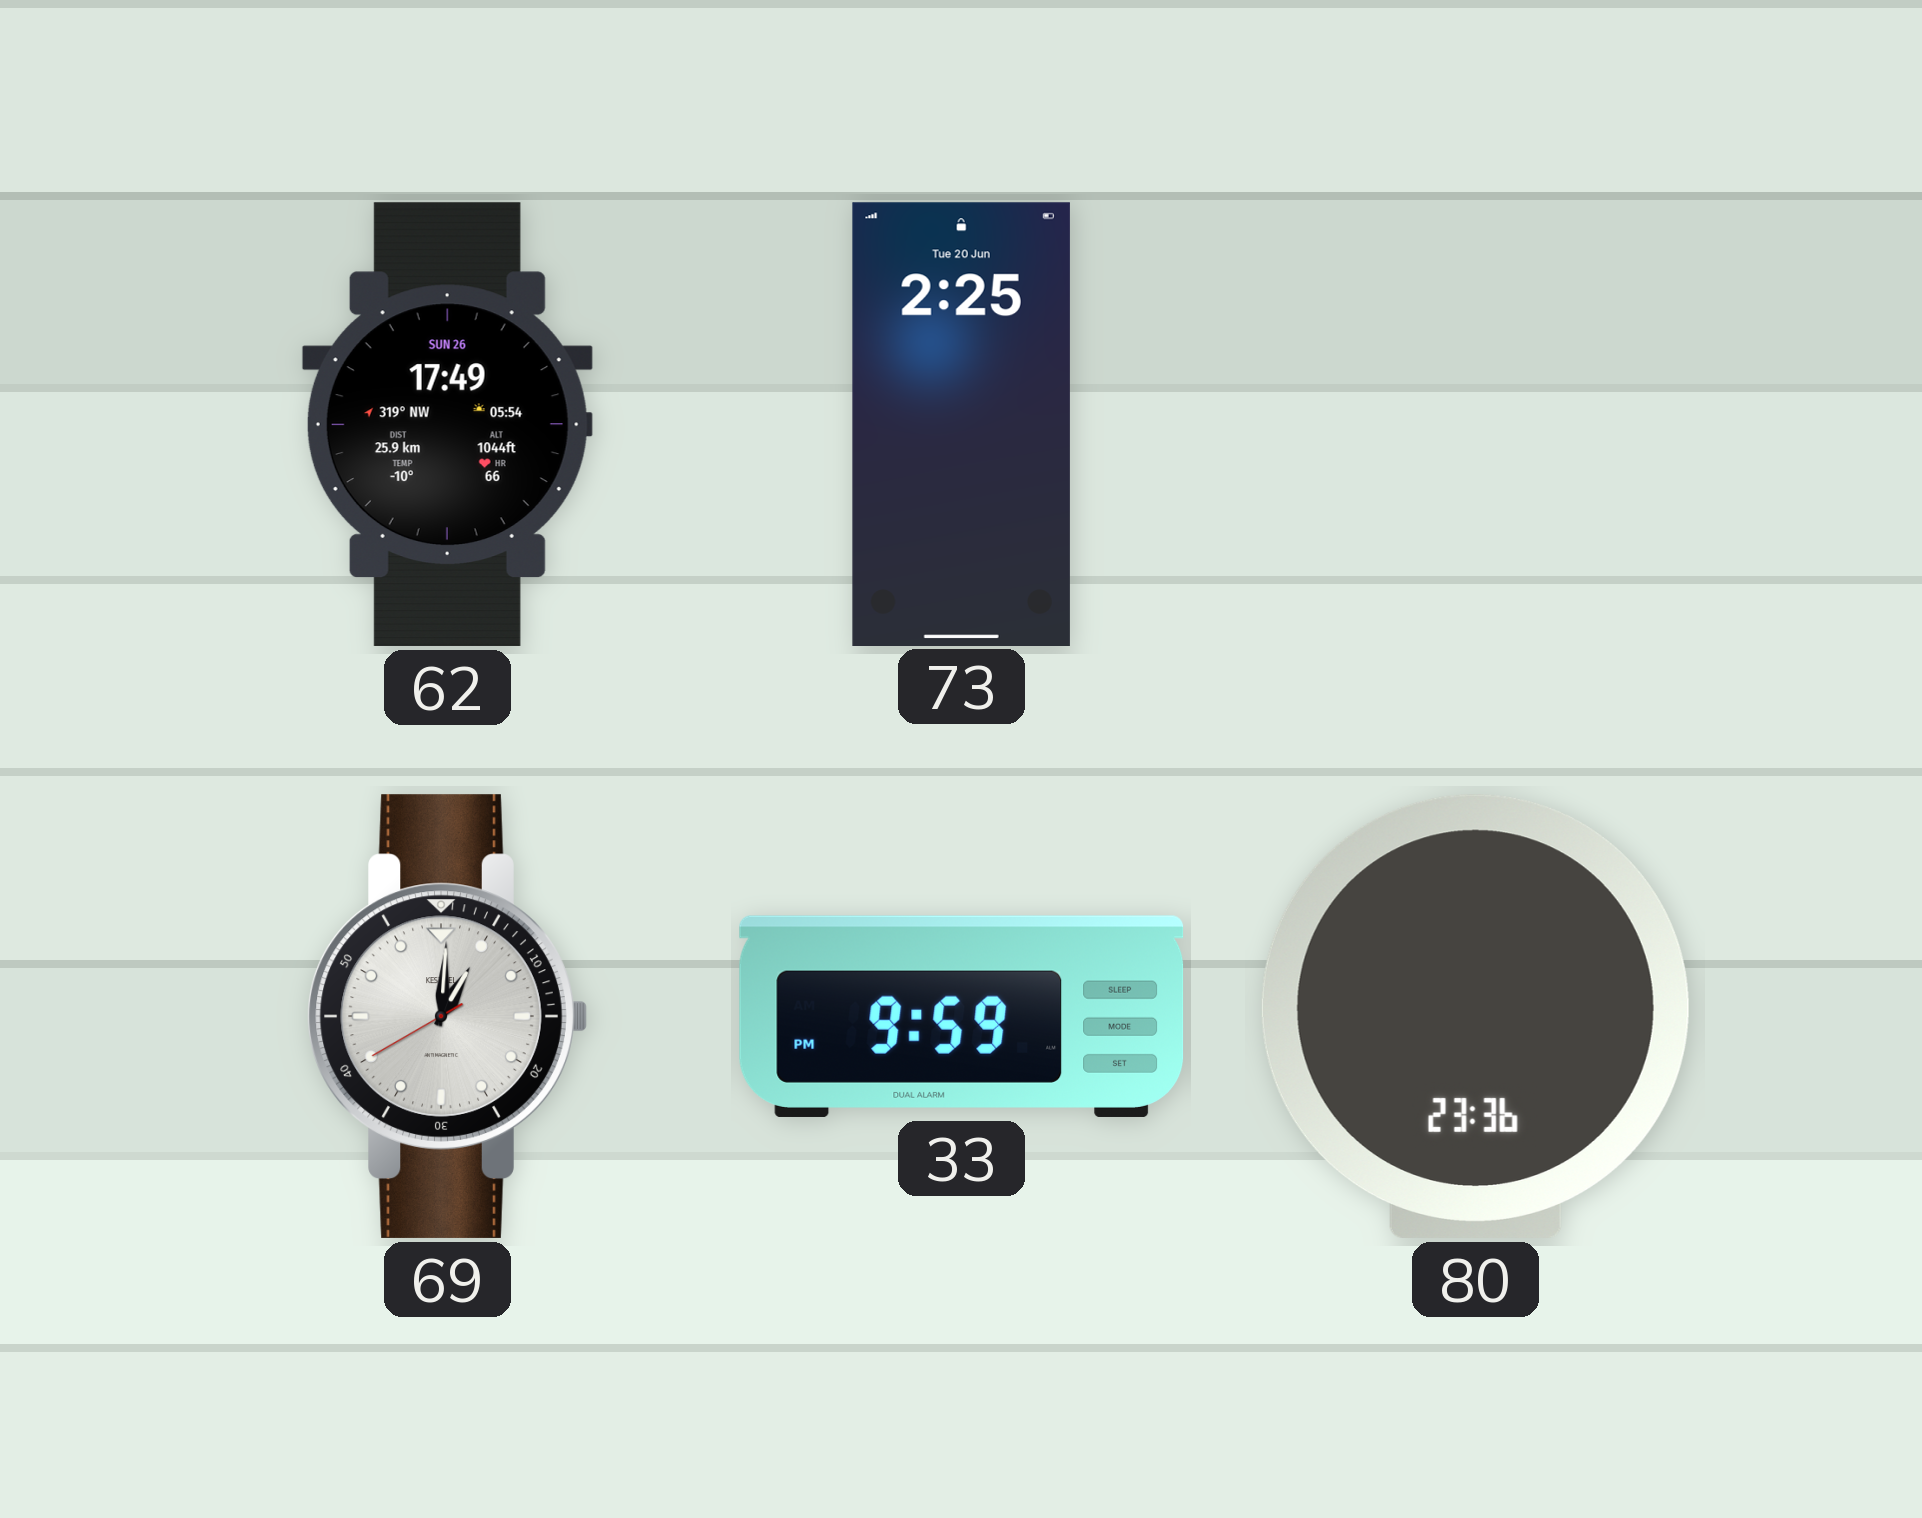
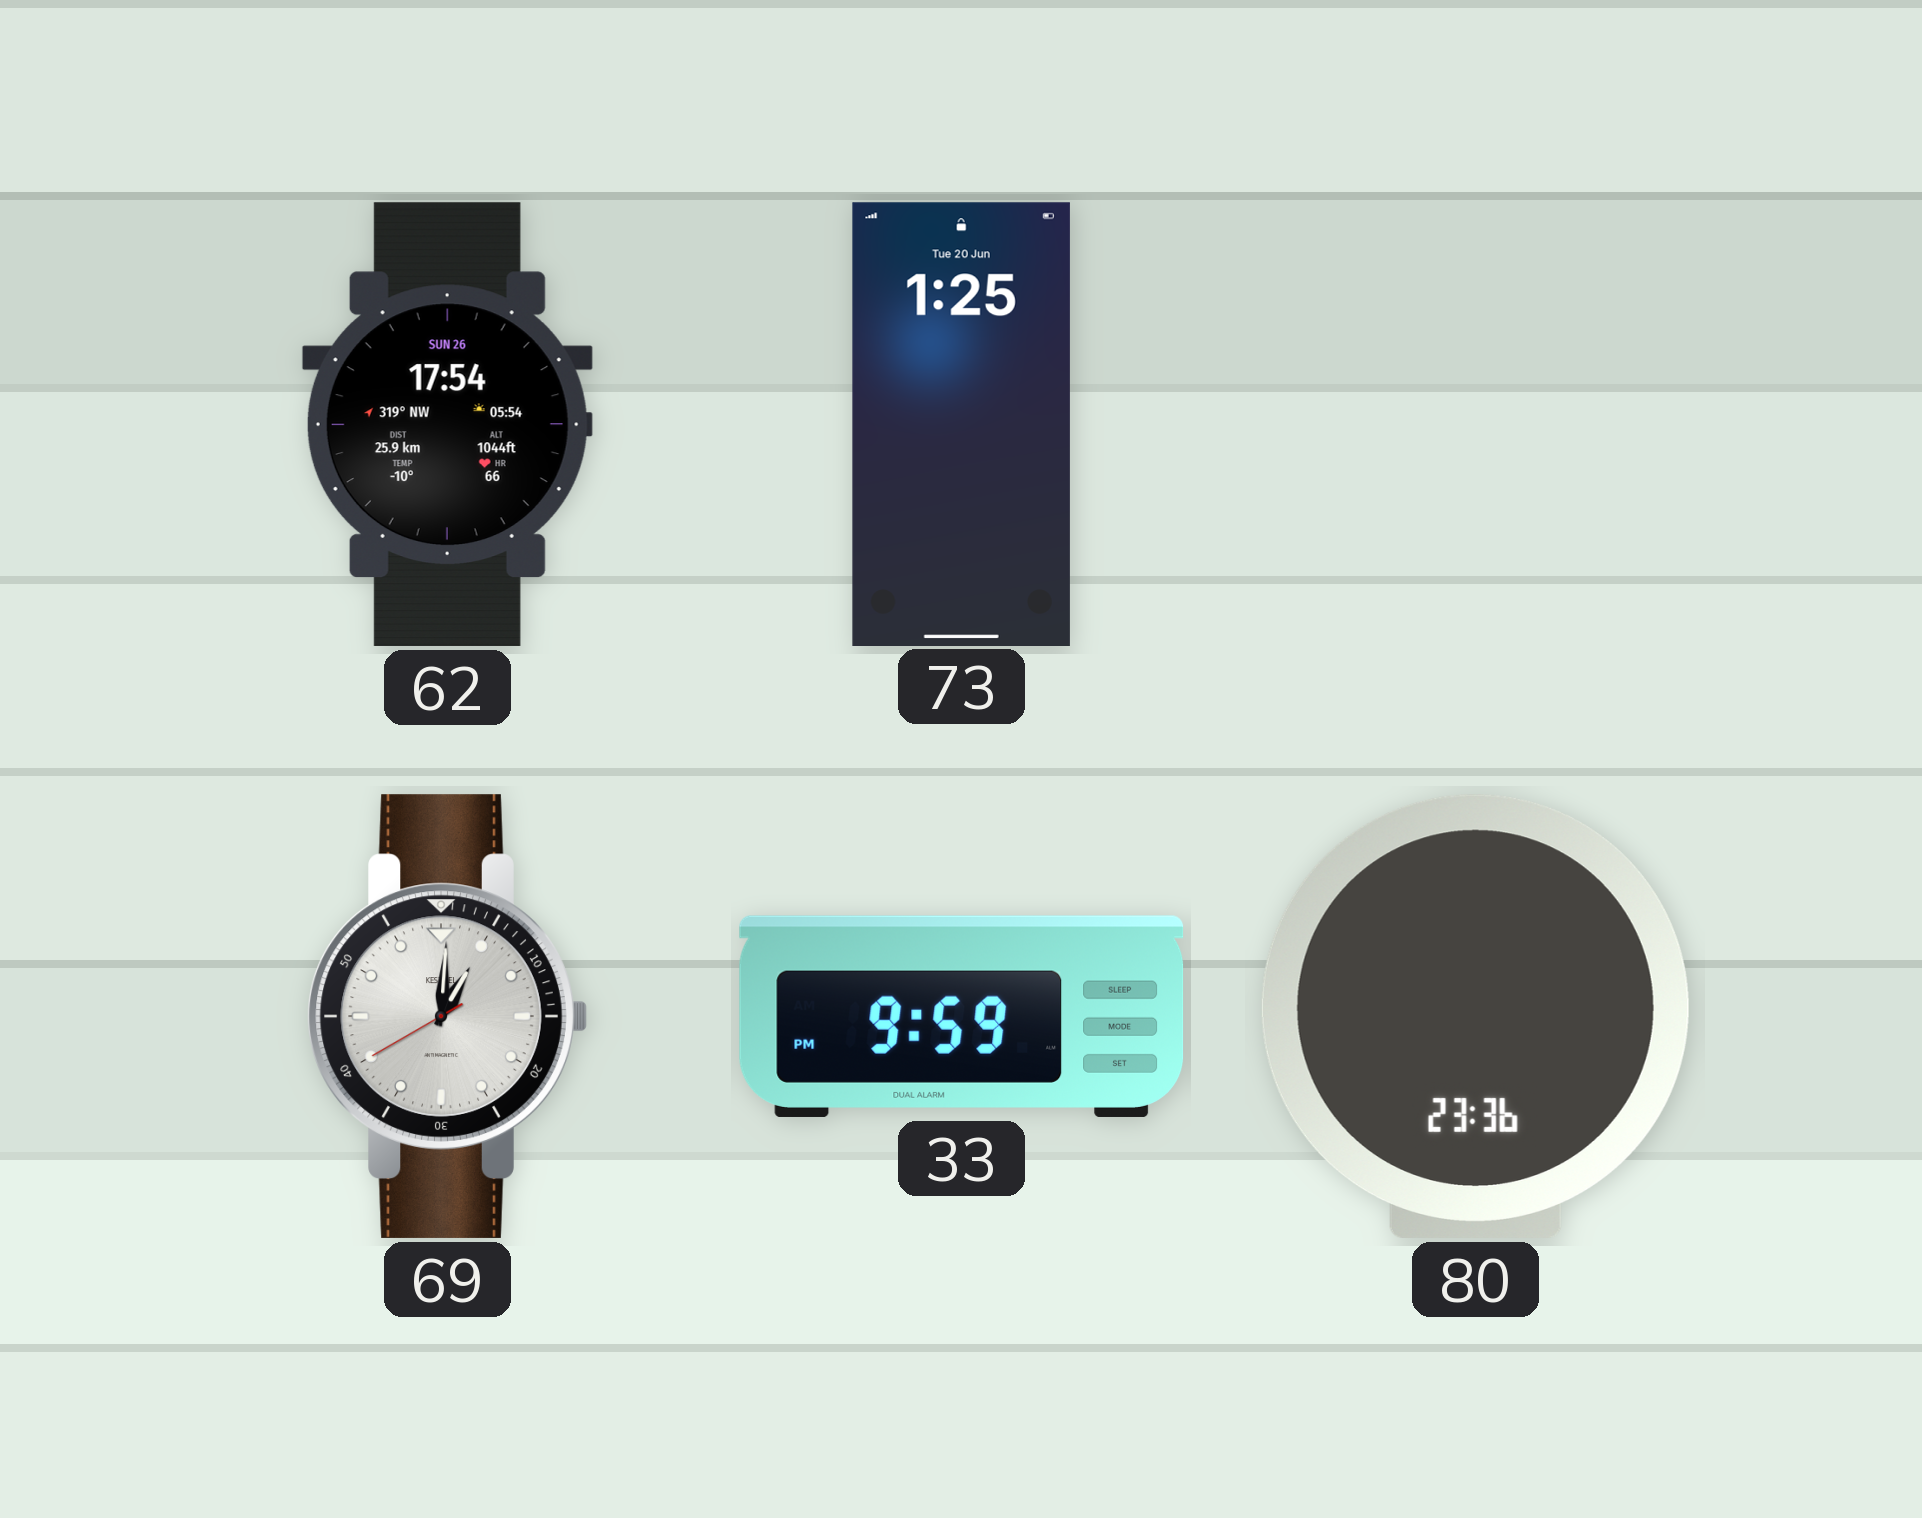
62: 17:49 -> 17:54 (447, 424)
73: 2:25 -> 1:25 (961, 424)
